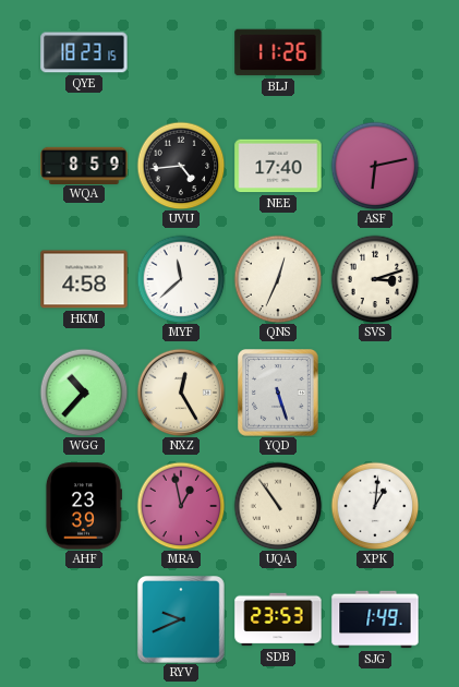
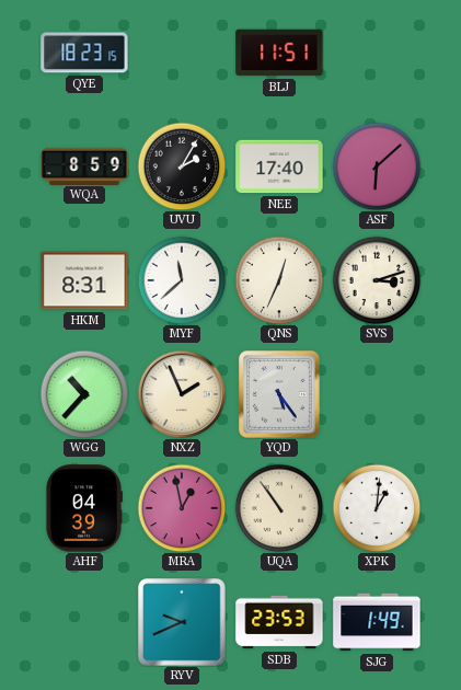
BLJ: 11:26 -> 11:51 (279, 53)
UVU: 4:44 -> 2:05 (182, 166)
ASF: 6:13 -> 6:08 (377, 166)
HKM: 4:58 -> 8:31 (84, 280)
NXZ: 12:25 -> 1:56 (182, 394)
YQD: 5:27 -> 5:24 (280, 395)
AHF: 23:39 -> 04:39 (83, 508)
